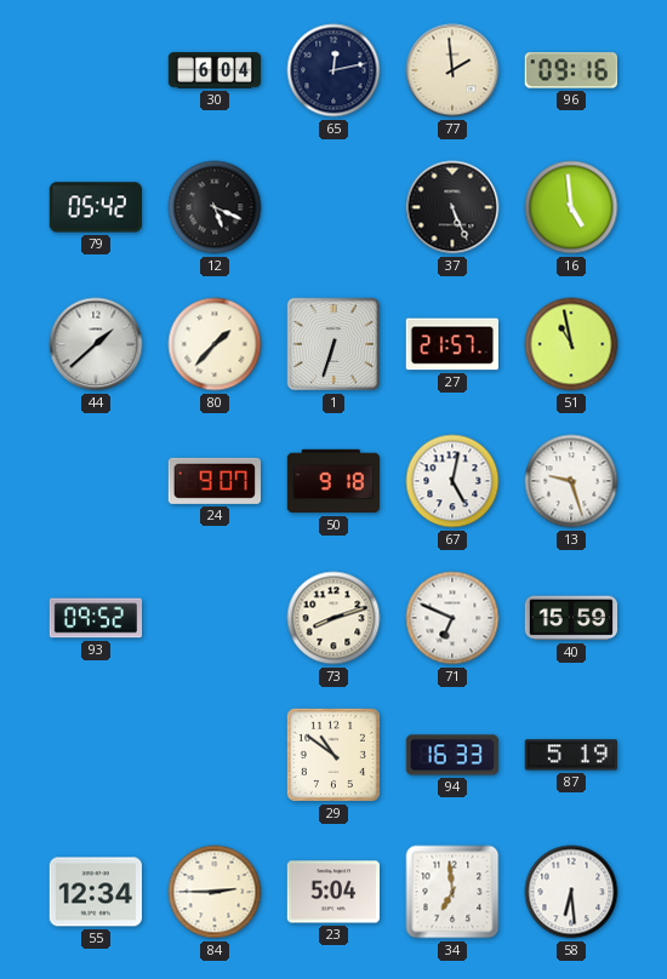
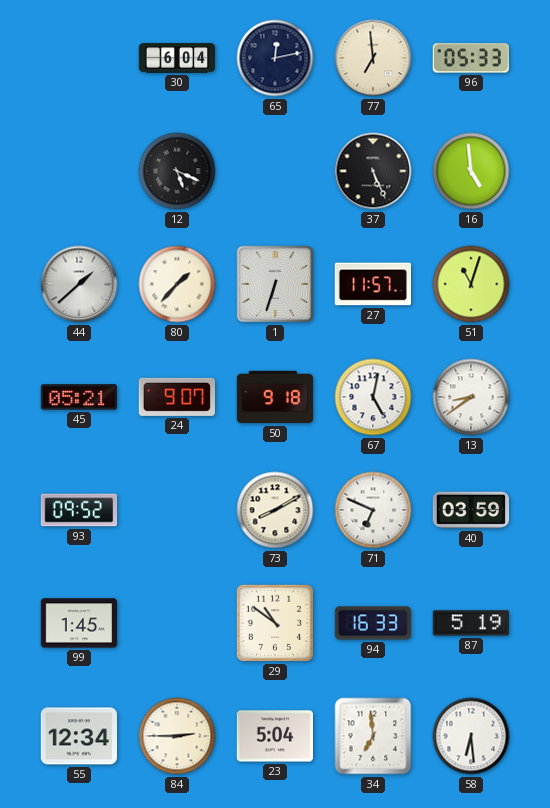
77: 1:59 -> 6:59 (373, 58)
96: 09:16 -> 05:33 (471, 58)
79: 05:42 -> none (95, 207)
27: 21:57 -> 11:57 (372, 284)
51: 10:58 -> 11:03 (471, 284)
45: none -> 05:21 (79, 397)
13: 9:27 -> 8:39 (471, 397)
73: 8:12 -> 8:10 (275, 510)
40: 15:59 -> 03:59 (471, 510)
99: none -> 1:45 (79, 623)
